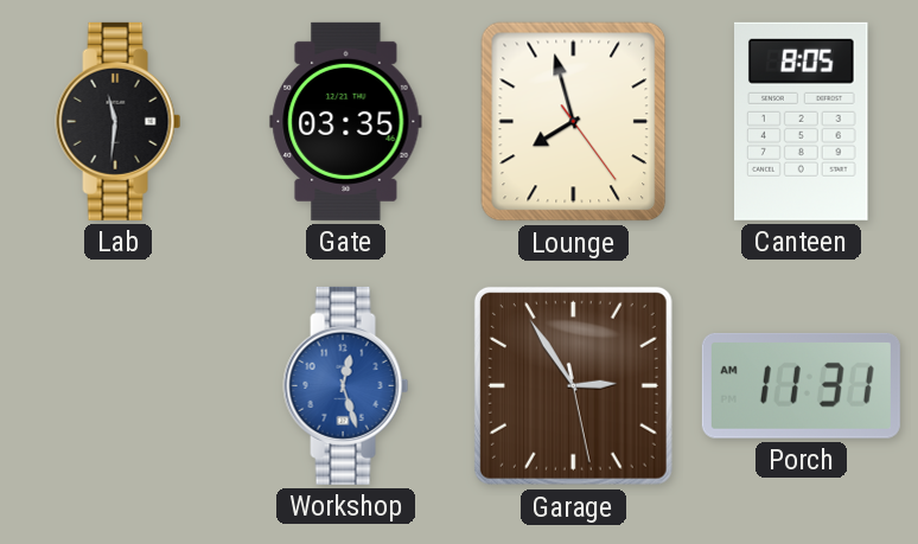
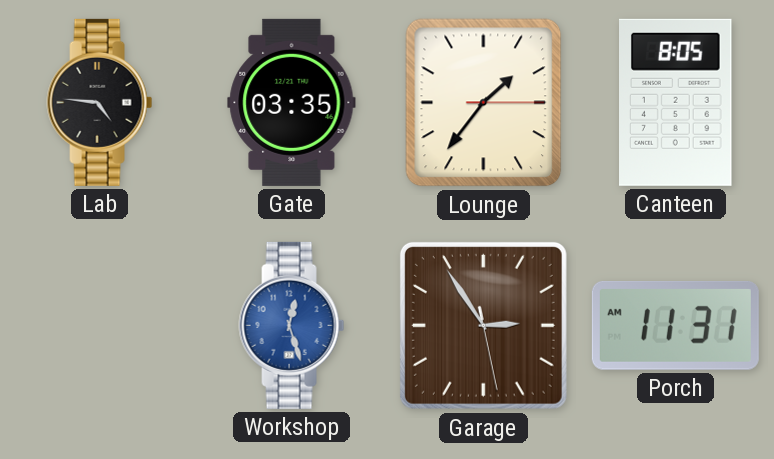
Lab: 11:31 -> 4:46 (100, 102)
Lounge: 7:57 -> 1:36 (484, 103)
